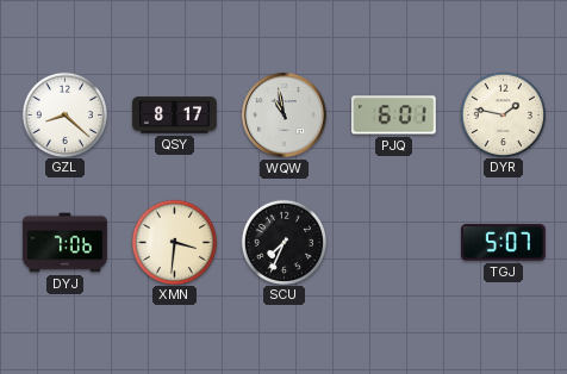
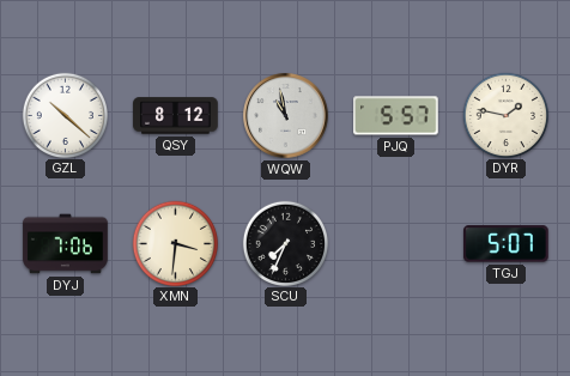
GZL: 8:22 -> 10:22 (65, 115)
QSY: 8:17 -> 8:12 (176, 116)
PJQ: 6:01 -> 5:57 (396, 116)
